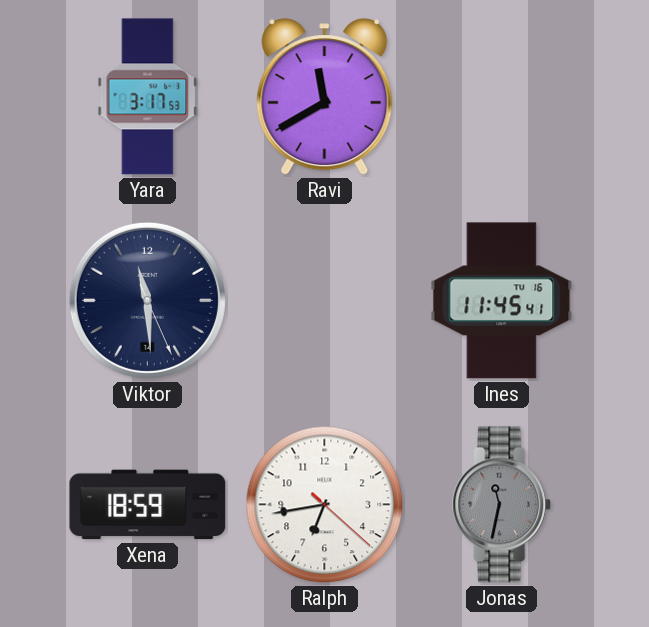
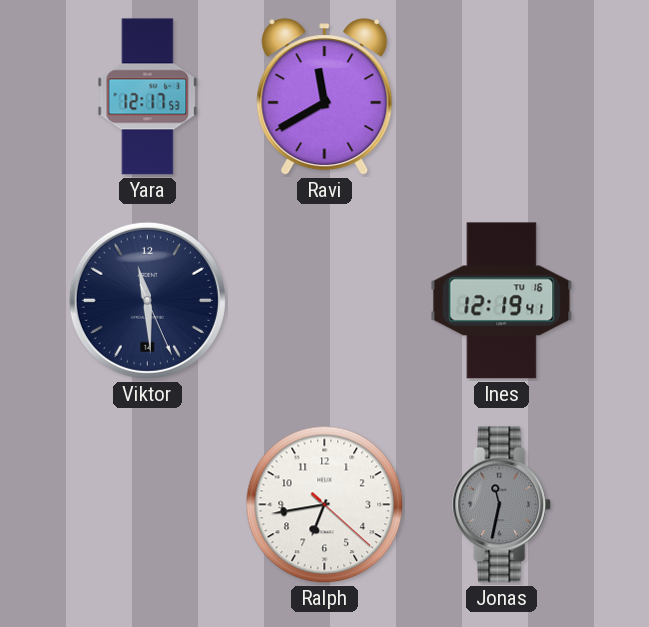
Yara: 3:17 -> 12:17 (148, 97)
Ines: 11:45 -> 12:19 (502, 301)
Xena: 18:59 -> none (148, 505)
